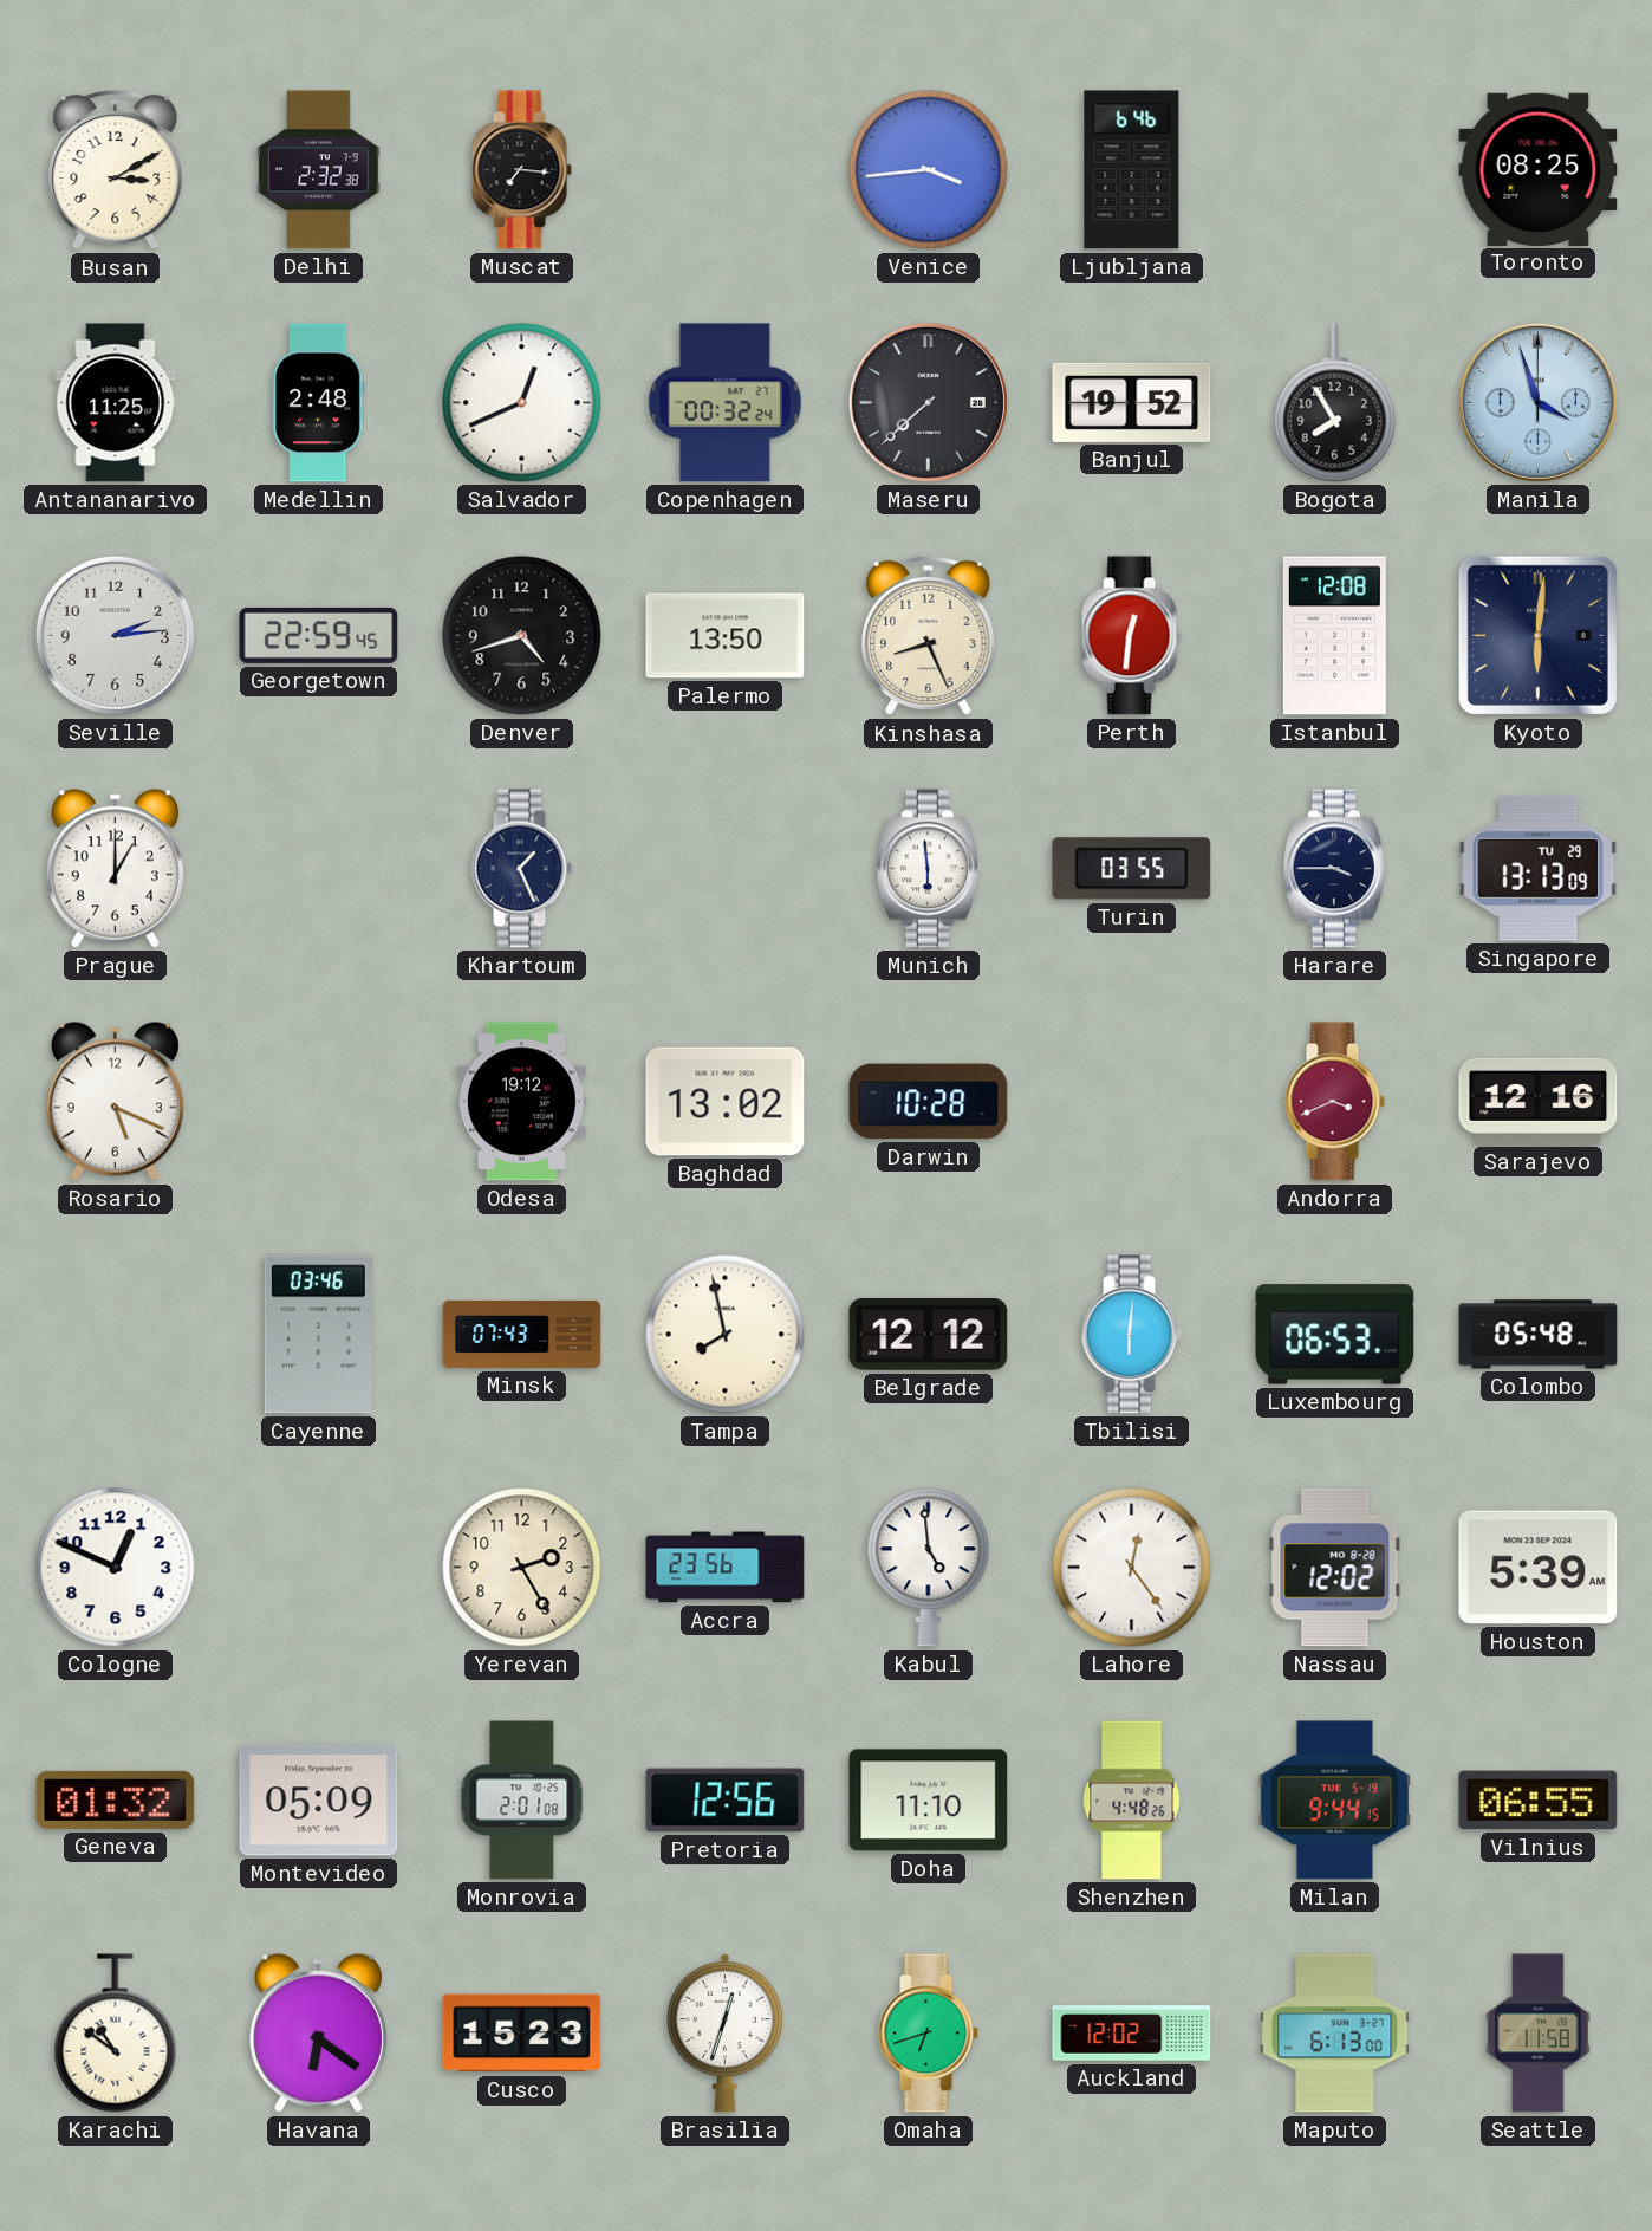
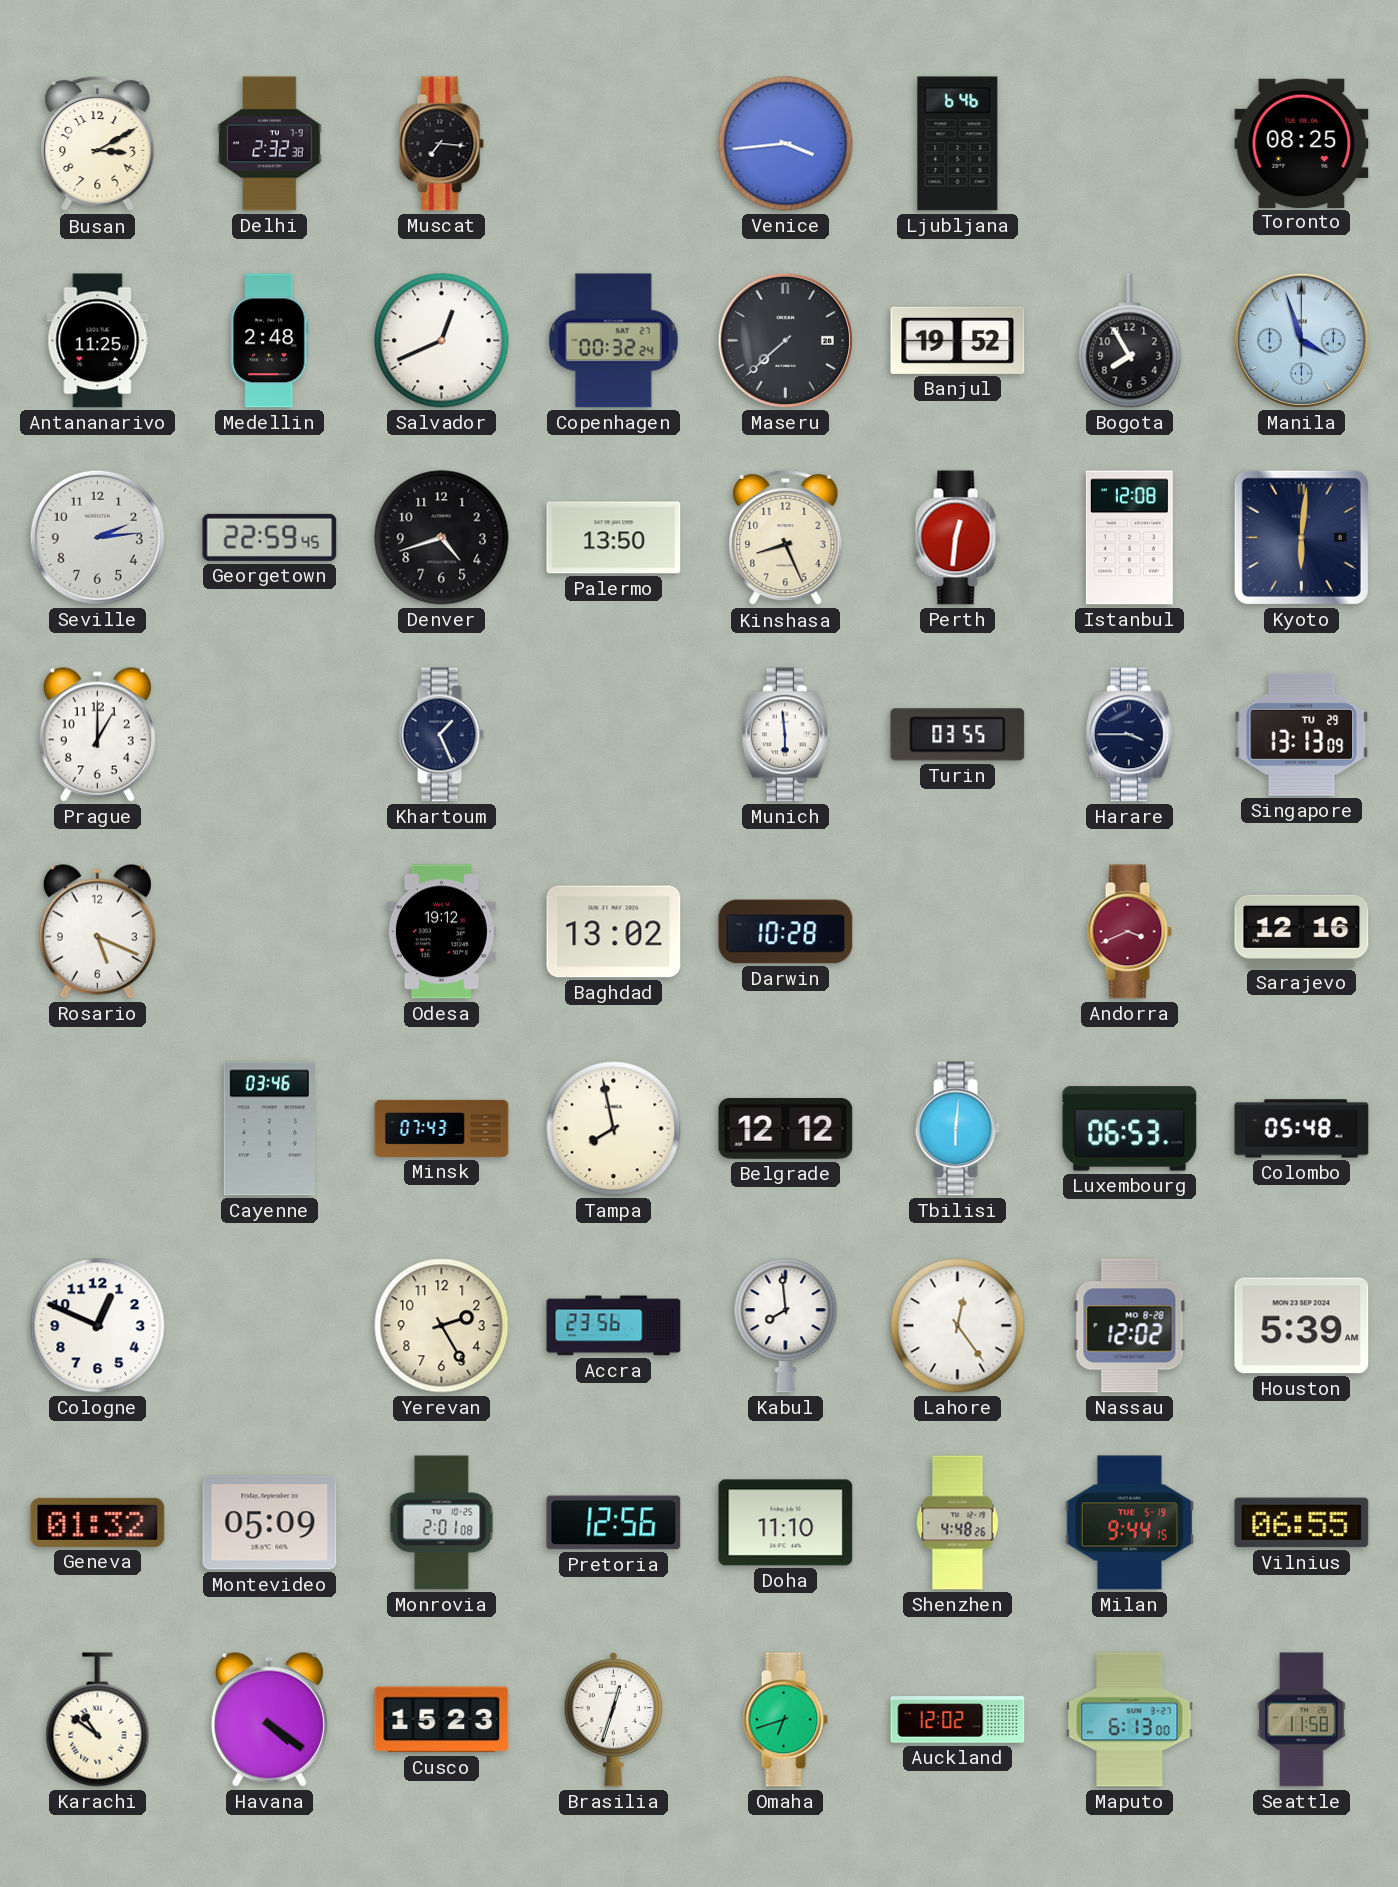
Kabul: 4:59 -> 7:59 (786, 1326)
Havana: 6:21 -> 4:21 (269, 1719)
